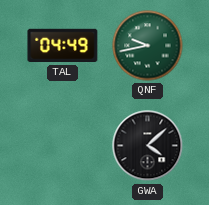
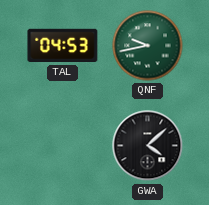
TAL: 04:49 -> 04:53 (63, 46)
